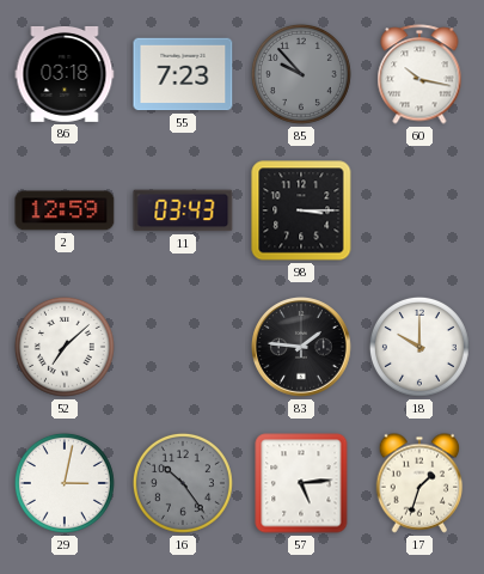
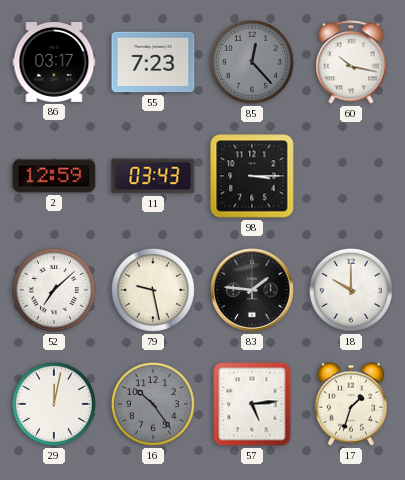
86: 03:18 -> 03:17 (54, 62)
85: 9:53 -> 12:23 (252, 62)
79: none -> 9:28 (153, 290)
29: 3:02 -> 12:02 (54, 404)
